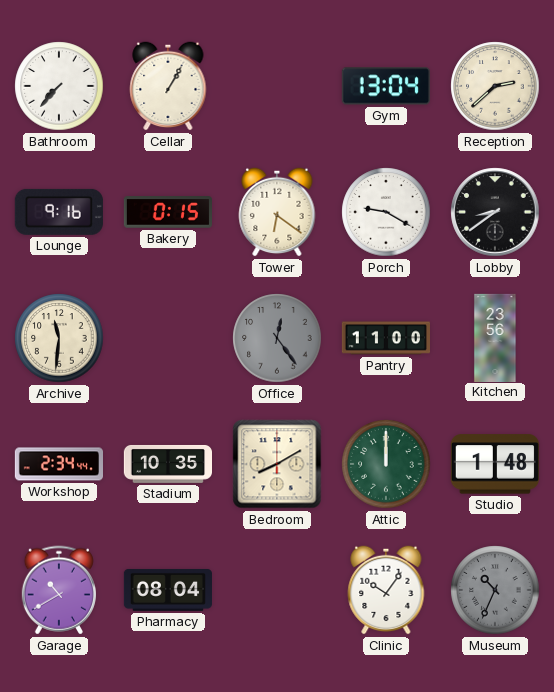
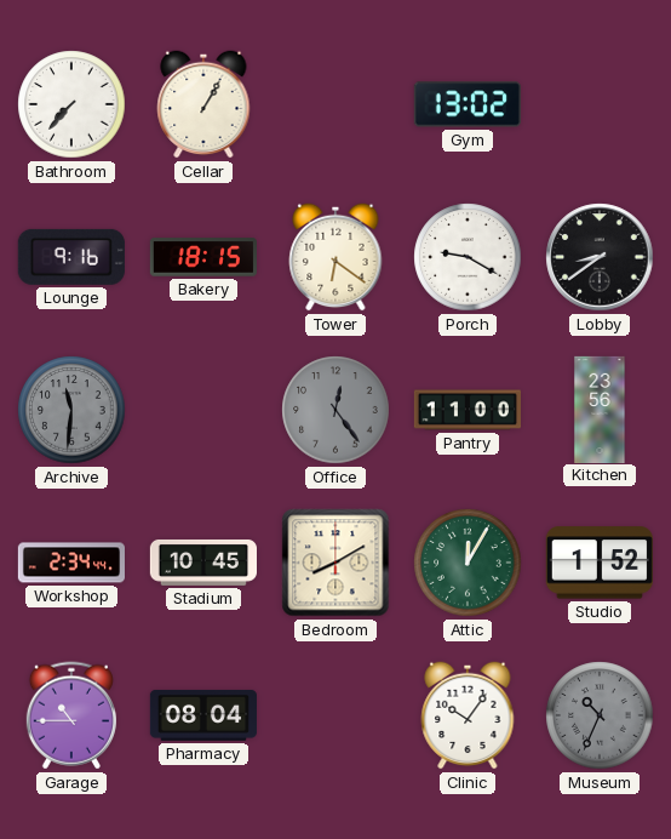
Gym: 13:04 -> 13:02 (468, 104)
Reception: 2:38 -> none (495, 86)
Bakery: 0:15 -> 18:15 (203, 257)
Archive dial: cream -> grey (71, 410)
Stadium: 10:35 -> 10:45 (202, 563)
Attic: 12:00 -> 12:05 (468, 563)
Studio: 1:48 -> 1:52 (600, 563)
Garage: 10:40 -> 10:45 (71, 715)
